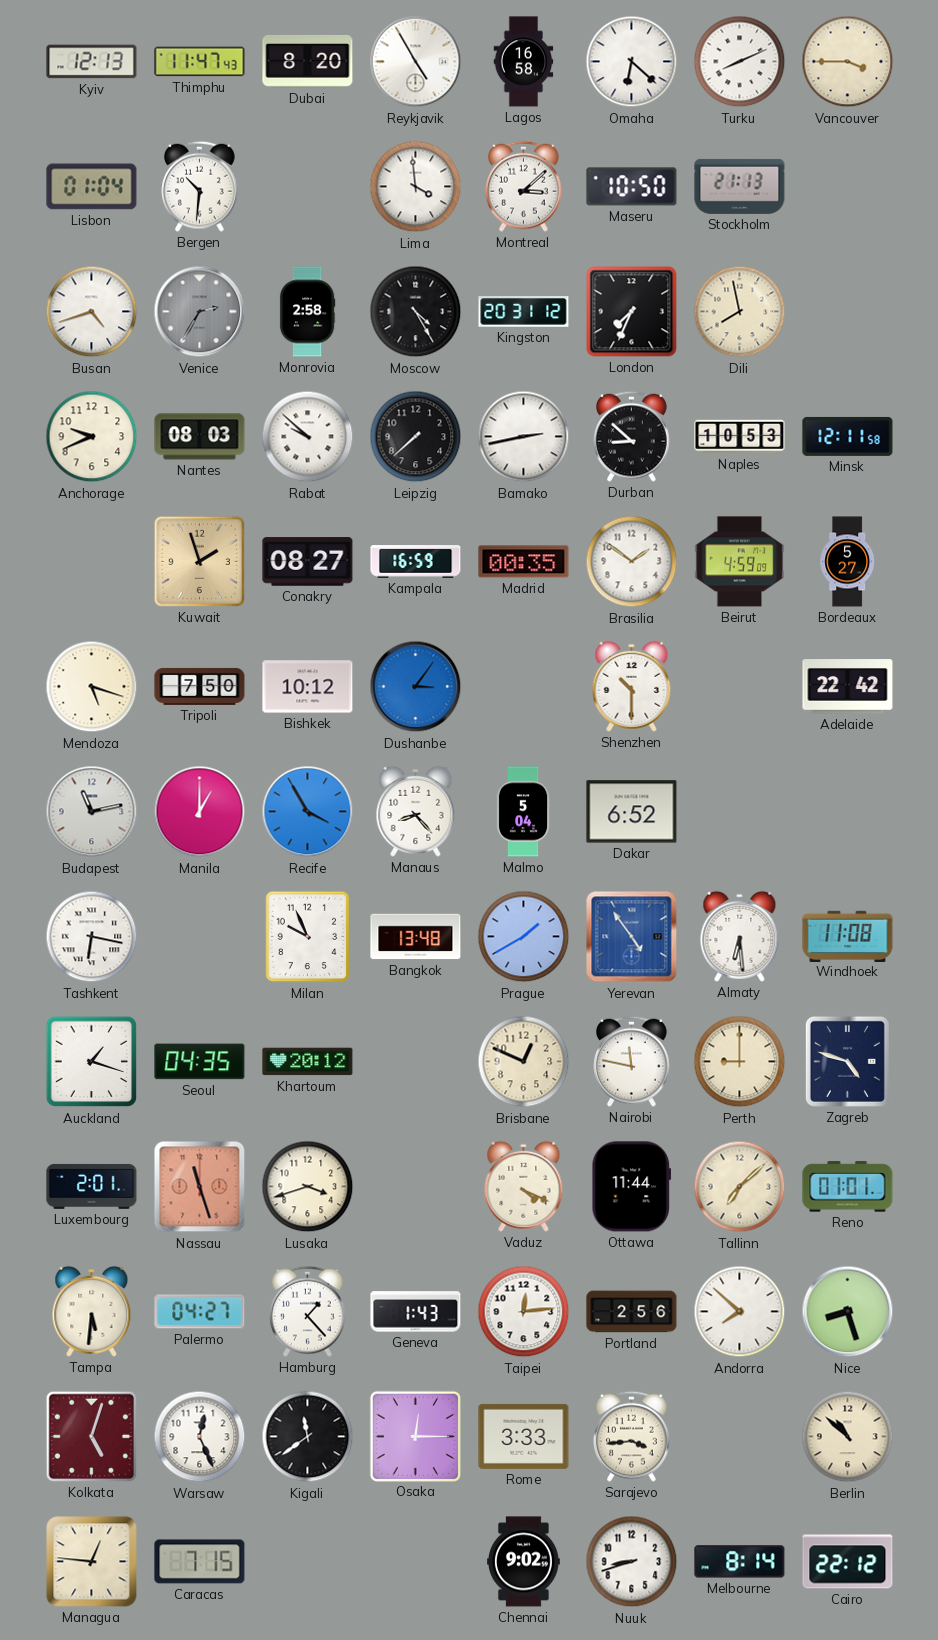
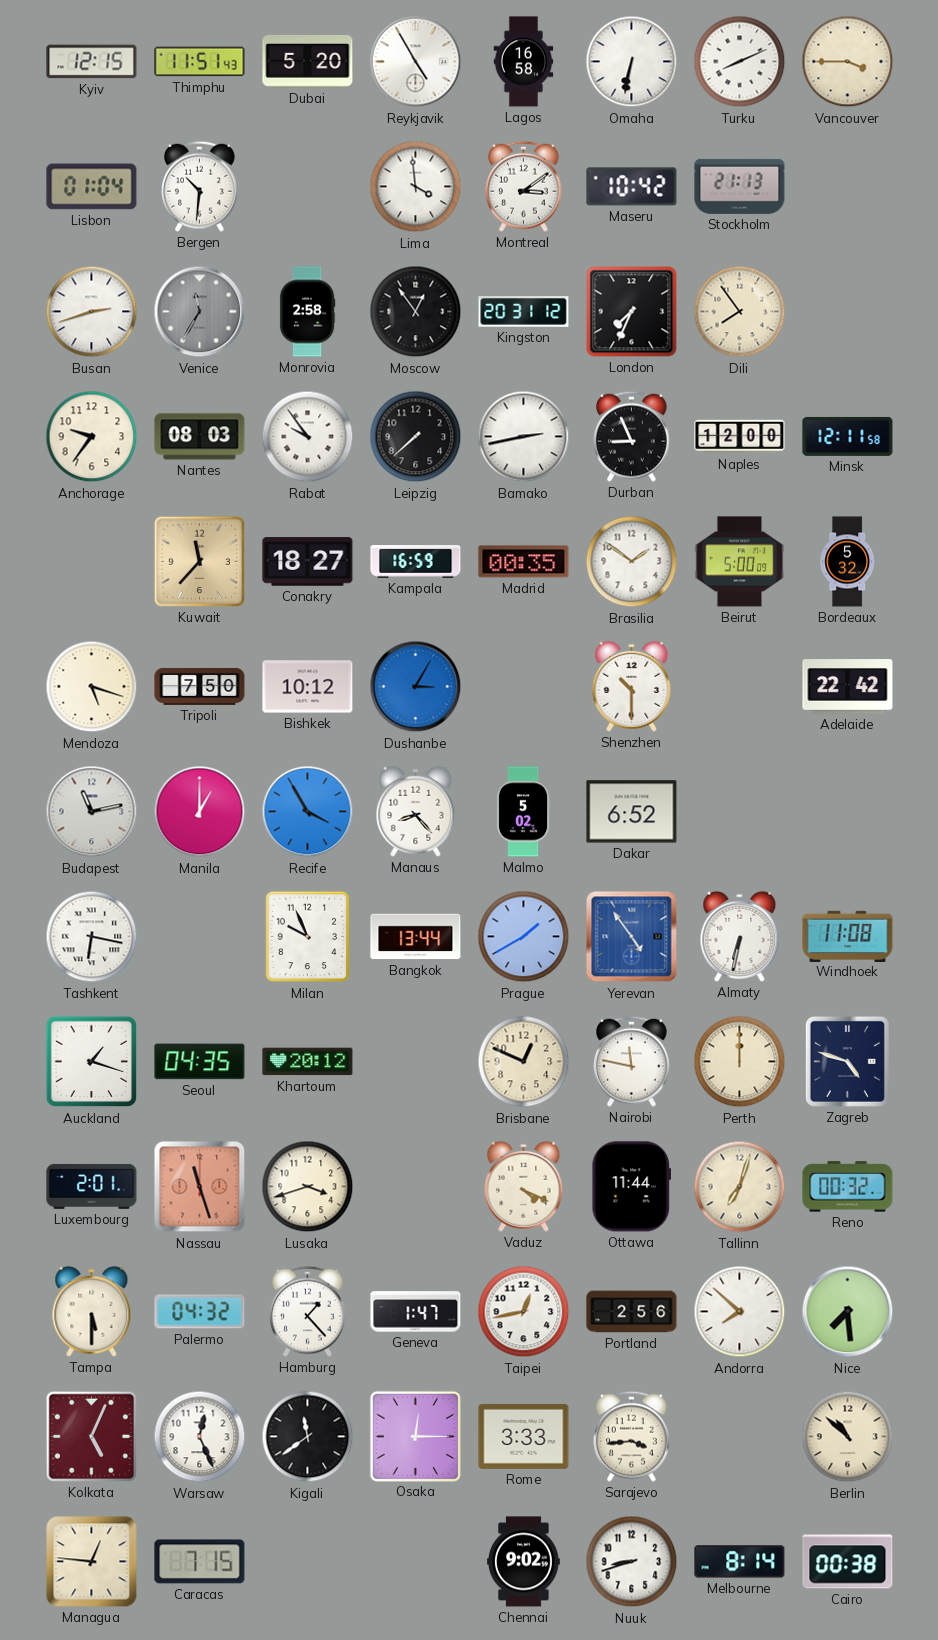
Kyiv: 12:13 -> 12:15 (92, 62)
Thimphu: 11:47 -> 11:51 (200, 62)
Dubai: 8:20 -> 5:20 (308, 61)
Omaha: 6:22 -> 6:32 (632, 62)
Montreal: 3:08 -> 3:09 (524, 186)
Maseru: 10:50 -> 10:42 (632, 187)
Busan: 4:42 -> 2:42 (92, 312)
Venice: 2:35 -> 11:35 (200, 312)
Moscow: 4:25 -> 12:54 (416, 312)
Dili: 7:58 -> 7:54 (740, 312)
Anchorage: 9:41 -> 9:36 (92, 437)
Rabat: 9:52 -> 9:54 (308, 437)
Durban: 8:52 -> 8:56 (632, 436)
Naples: 10:53 -> 12:00 (740, 437)
Kuwait: 1:57 -> 11:37 (199, 561)
Conakry: 08:27 -> 18:27 (308, 562)
Beirut: 4:59 -> 5:00 (740, 562)
Bordeaux: 5:27 -> 5:32 (848, 562)
Dushanbe: 3:06 -> 3:05 (416, 687)
Malmo: 5:04 -> 5:02 (523, 812)
Bangkok: 13:48 -> 13:44 (416, 937)
Almaty: 6:29 -> 6:32 (740, 936)
Perth: 9:00 -> 12:00 (740, 1062)
Tallinn: 7:08 -> 7:03 (740, 1187)
Reno: 01:01 -> 00:32 (848, 1187)
Tampa: 5:31 -> 5:30 (92, 1311)
Palermo: 04:27 -> 04:32 (200, 1312)
Geneva: 1:43 -> 1:47 (416, 1312)
Taipei: 12:14 -> 12:43 (524, 1312)
Nice: 8:27 -> 7:29 (848, 1312)
Kolkata: 5:03 -> 5:04 (91, 1436)
Cairo: 22:12 -> 00:38 (848, 1562)
